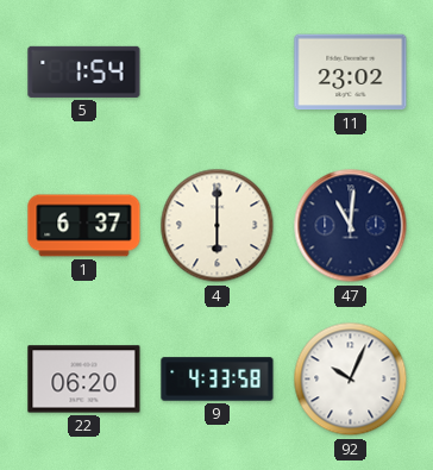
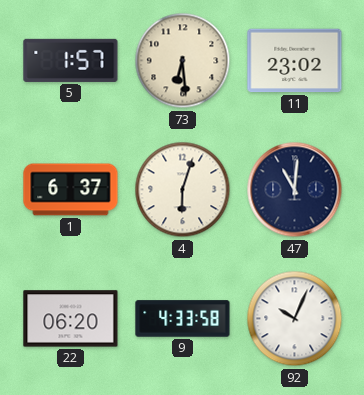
5: 1:54 -> 1:57 (71, 60)
73: none -> 6:29 (183, 61)
4: 6:00 -> 6:03 (183, 190)
